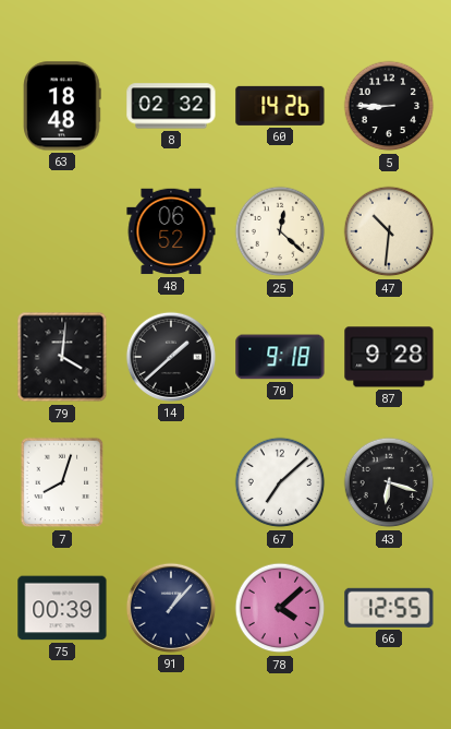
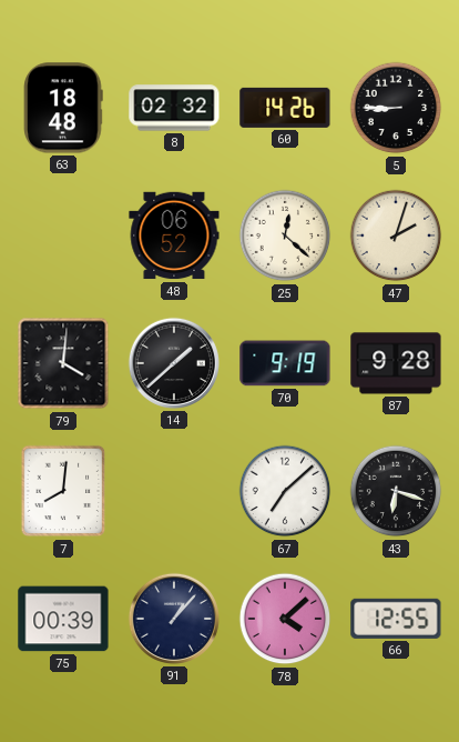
47: 10:31 -> 2:03 (396, 235)
70: 9:18 -> 9:19 (285, 363)
7: 8:03 -> 8:01 (63, 491)
